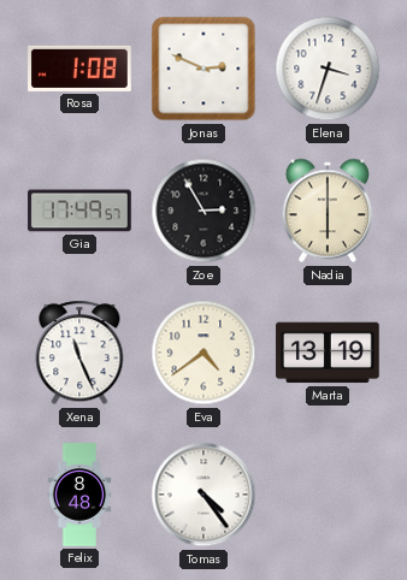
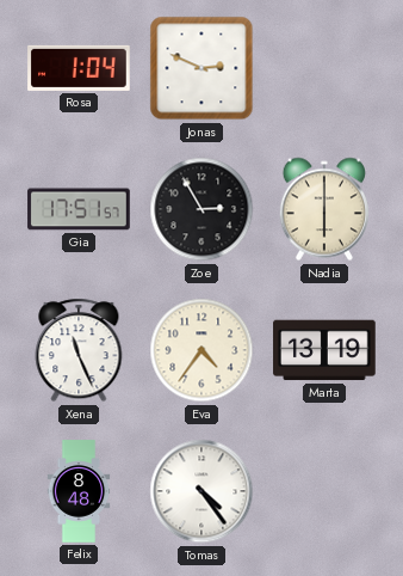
Rosa: 1:08 -> 1:04 (79, 68)
Elena: 3:33 -> none (328, 69)
Gia: 17:49 -> 17:51 (79, 209)
Eva: 4:39 -> 4:36 (201, 350)
